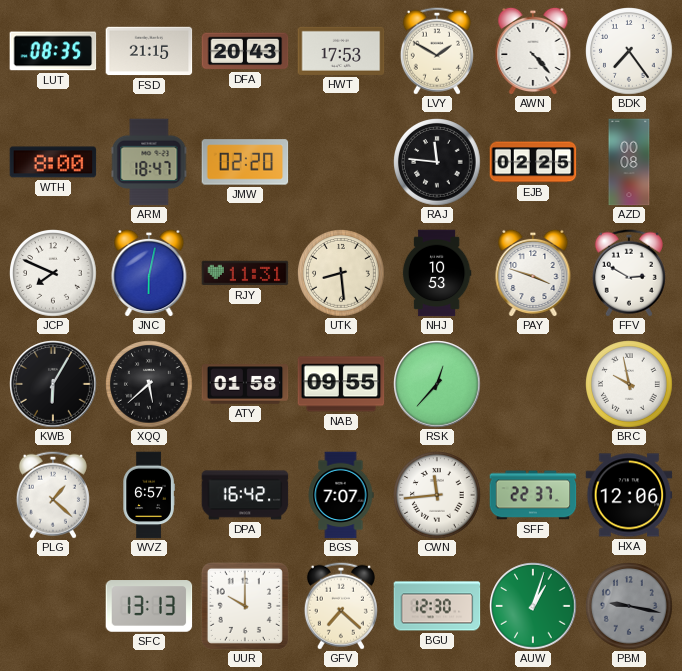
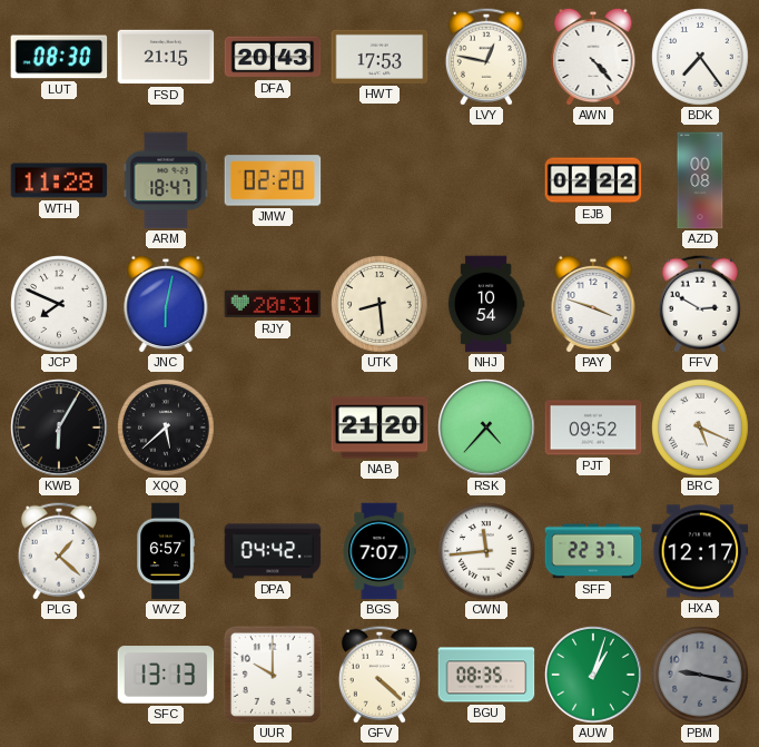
LUT: 08:35 -> 08:30 (59, 57)
LVY: 1:50 -> 12:47 (486, 57)
WTH: 8:00 -> 11:28 (59, 180)
RAJ: 11:46 -> none (438, 163)
EJB: 02:25 -> 02:22 (593, 180)
RJY: 11:31 -> 20:31 (273, 304)
NHJ: 10:53 -> 10:54 (486, 304)
ATY: 01:58 -> none (245, 384)
NAB: 09:55 -> 21:20 (379, 427)
RSK: 12:37 -> 4:37 (486, 427)
PJT: none -> 09:52 (593, 427)
BRC: 9:58 -> 5:19 (701, 429)
DPA: 16:42 -> 04:42 (273, 551)
HXA: 12:06 -> 12:17 (700, 551)
GFV: 7:22 -> 4:22 (379, 675)
BGU: 12:30 -> 08:35 (486, 675)
